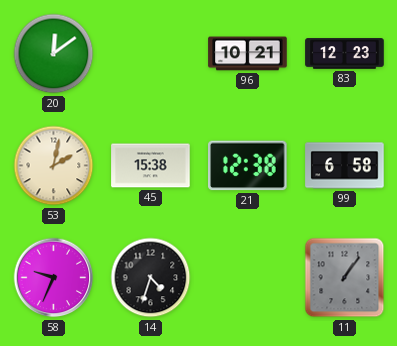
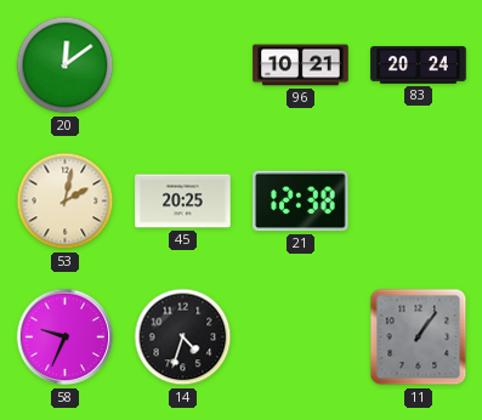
83: 12:23 -> 20:24 (419, 66)
45: 15:38 -> 20:25 (183, 202)
99: 6:58 -> none (345, 166)
